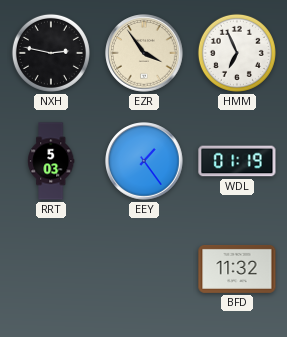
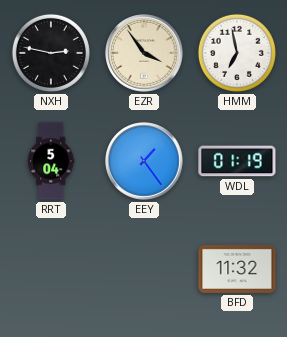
HMM: 6:56 -> 6:58 (237, 53)
RRT: 5:03 -> 5:04 (51, 161)
